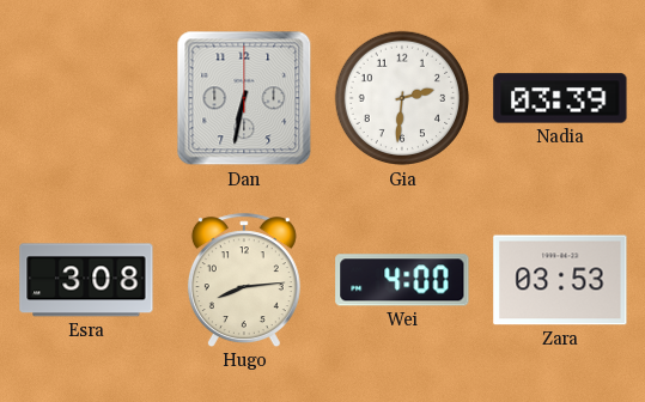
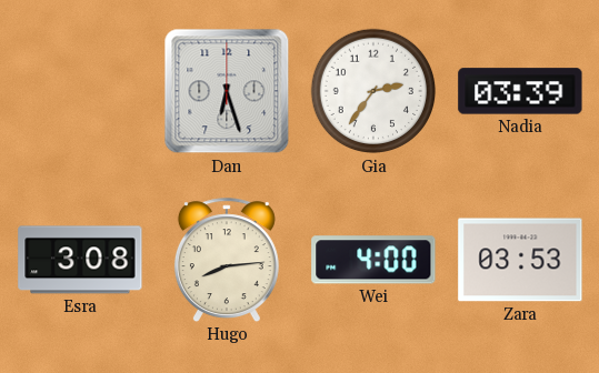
Dan: 6:32 -> 6:27 (227, 91)
Gia: 2:31 -> 2:36 (373, 91)
